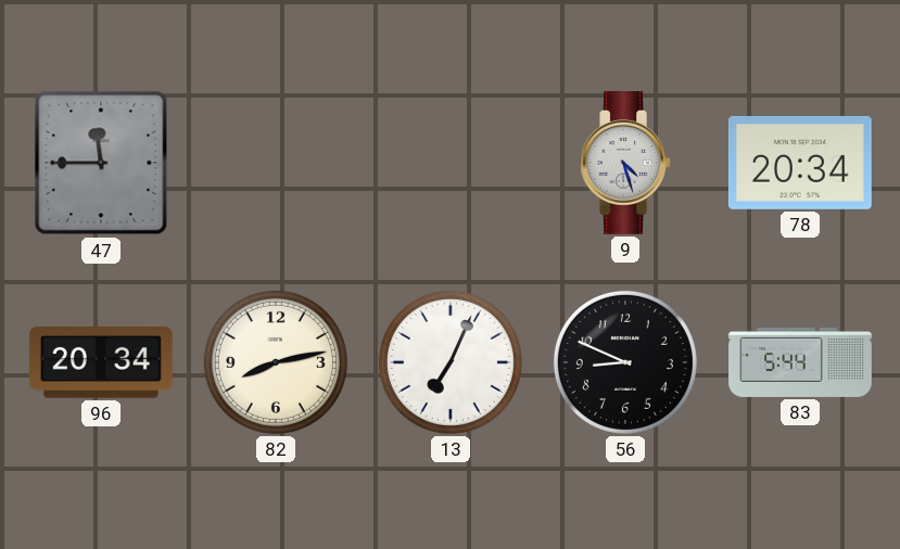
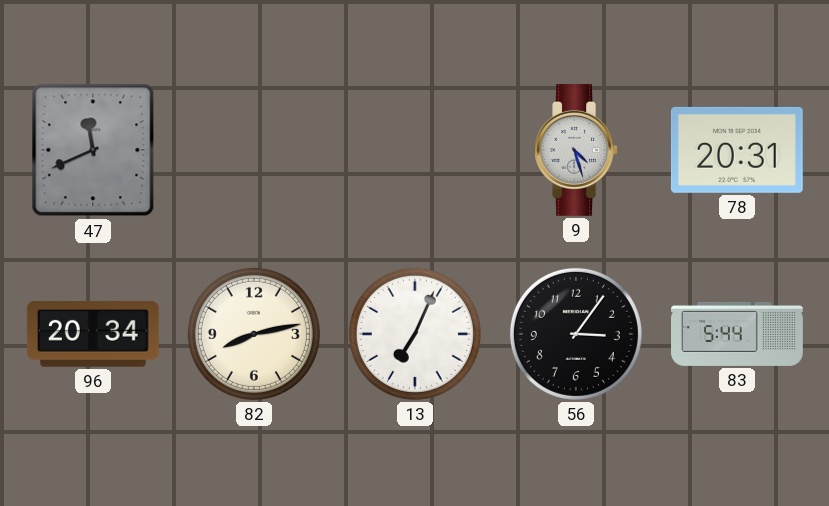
47: 11:45 -> 11:41 (93, 150)
78: 20:34 -> 20:31 (737, 150)
56: 8:49 -> 3:06 (576, 334)
